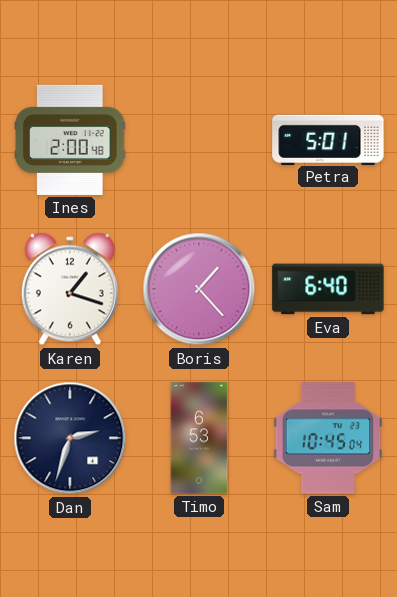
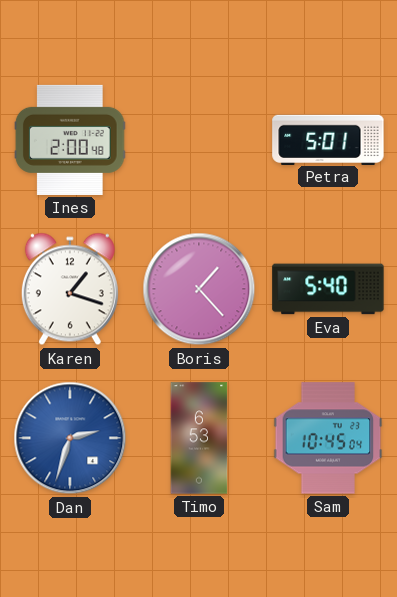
Eva: 6:40 -> 5:40 (328, 289)
Dan dial: navy -> blue (70, 438)
